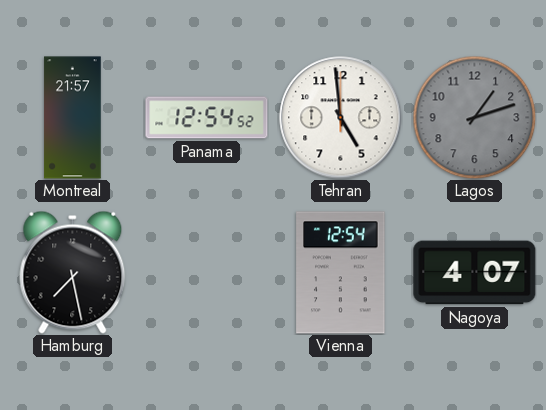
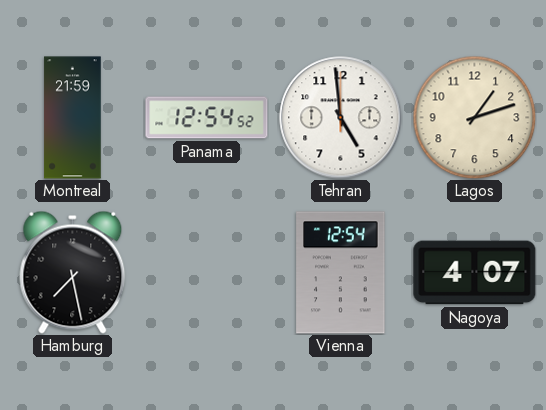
Montreal: 21:57 -> 21:59 (73, 118)
Lagos dial: grey -> cream (474, 117)
